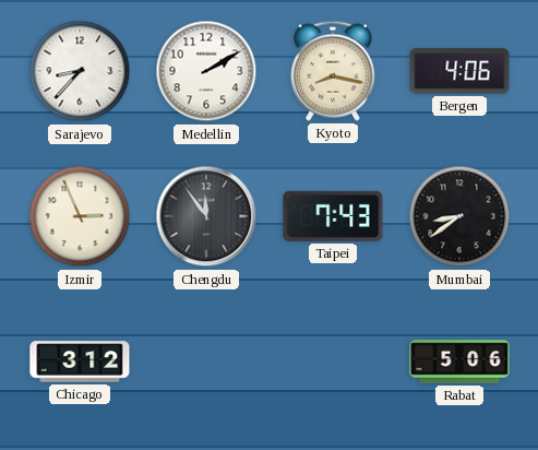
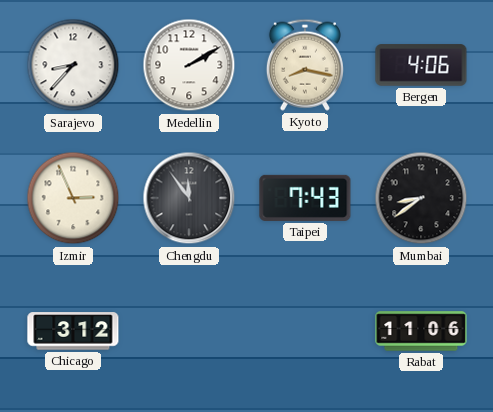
Rabat: 5:06 -> 11:06 (421, 331)
